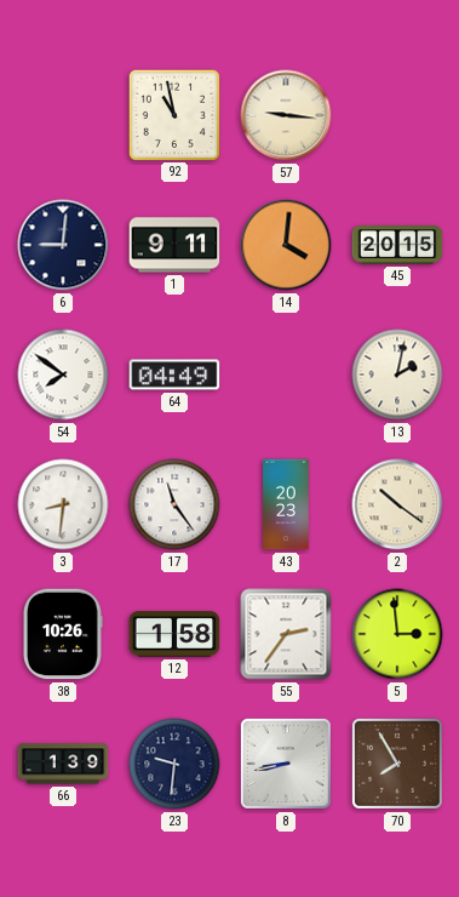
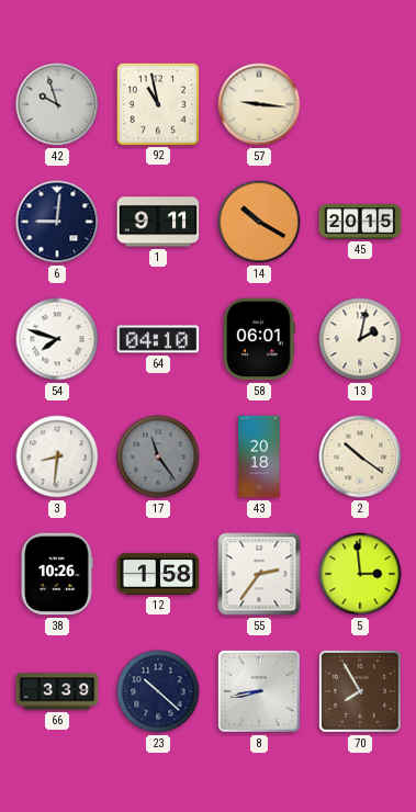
42: none -> 9:57 (57, 104)
14: 4:01 -> 10:20 (259, 222)
54: 7:51 -> 7:48 (57, 339)
64: 04:49 -> 04:10 (158, 339)
58: none -> 06:01 (259, 339)
17 dial: white -> grey (158, 456)
43: 20:23 -> 20:18 (259, 456)
66: 1:39 -> 3:39 (57, 691)
23: 9:31 -> 10:22 (158, 691)
